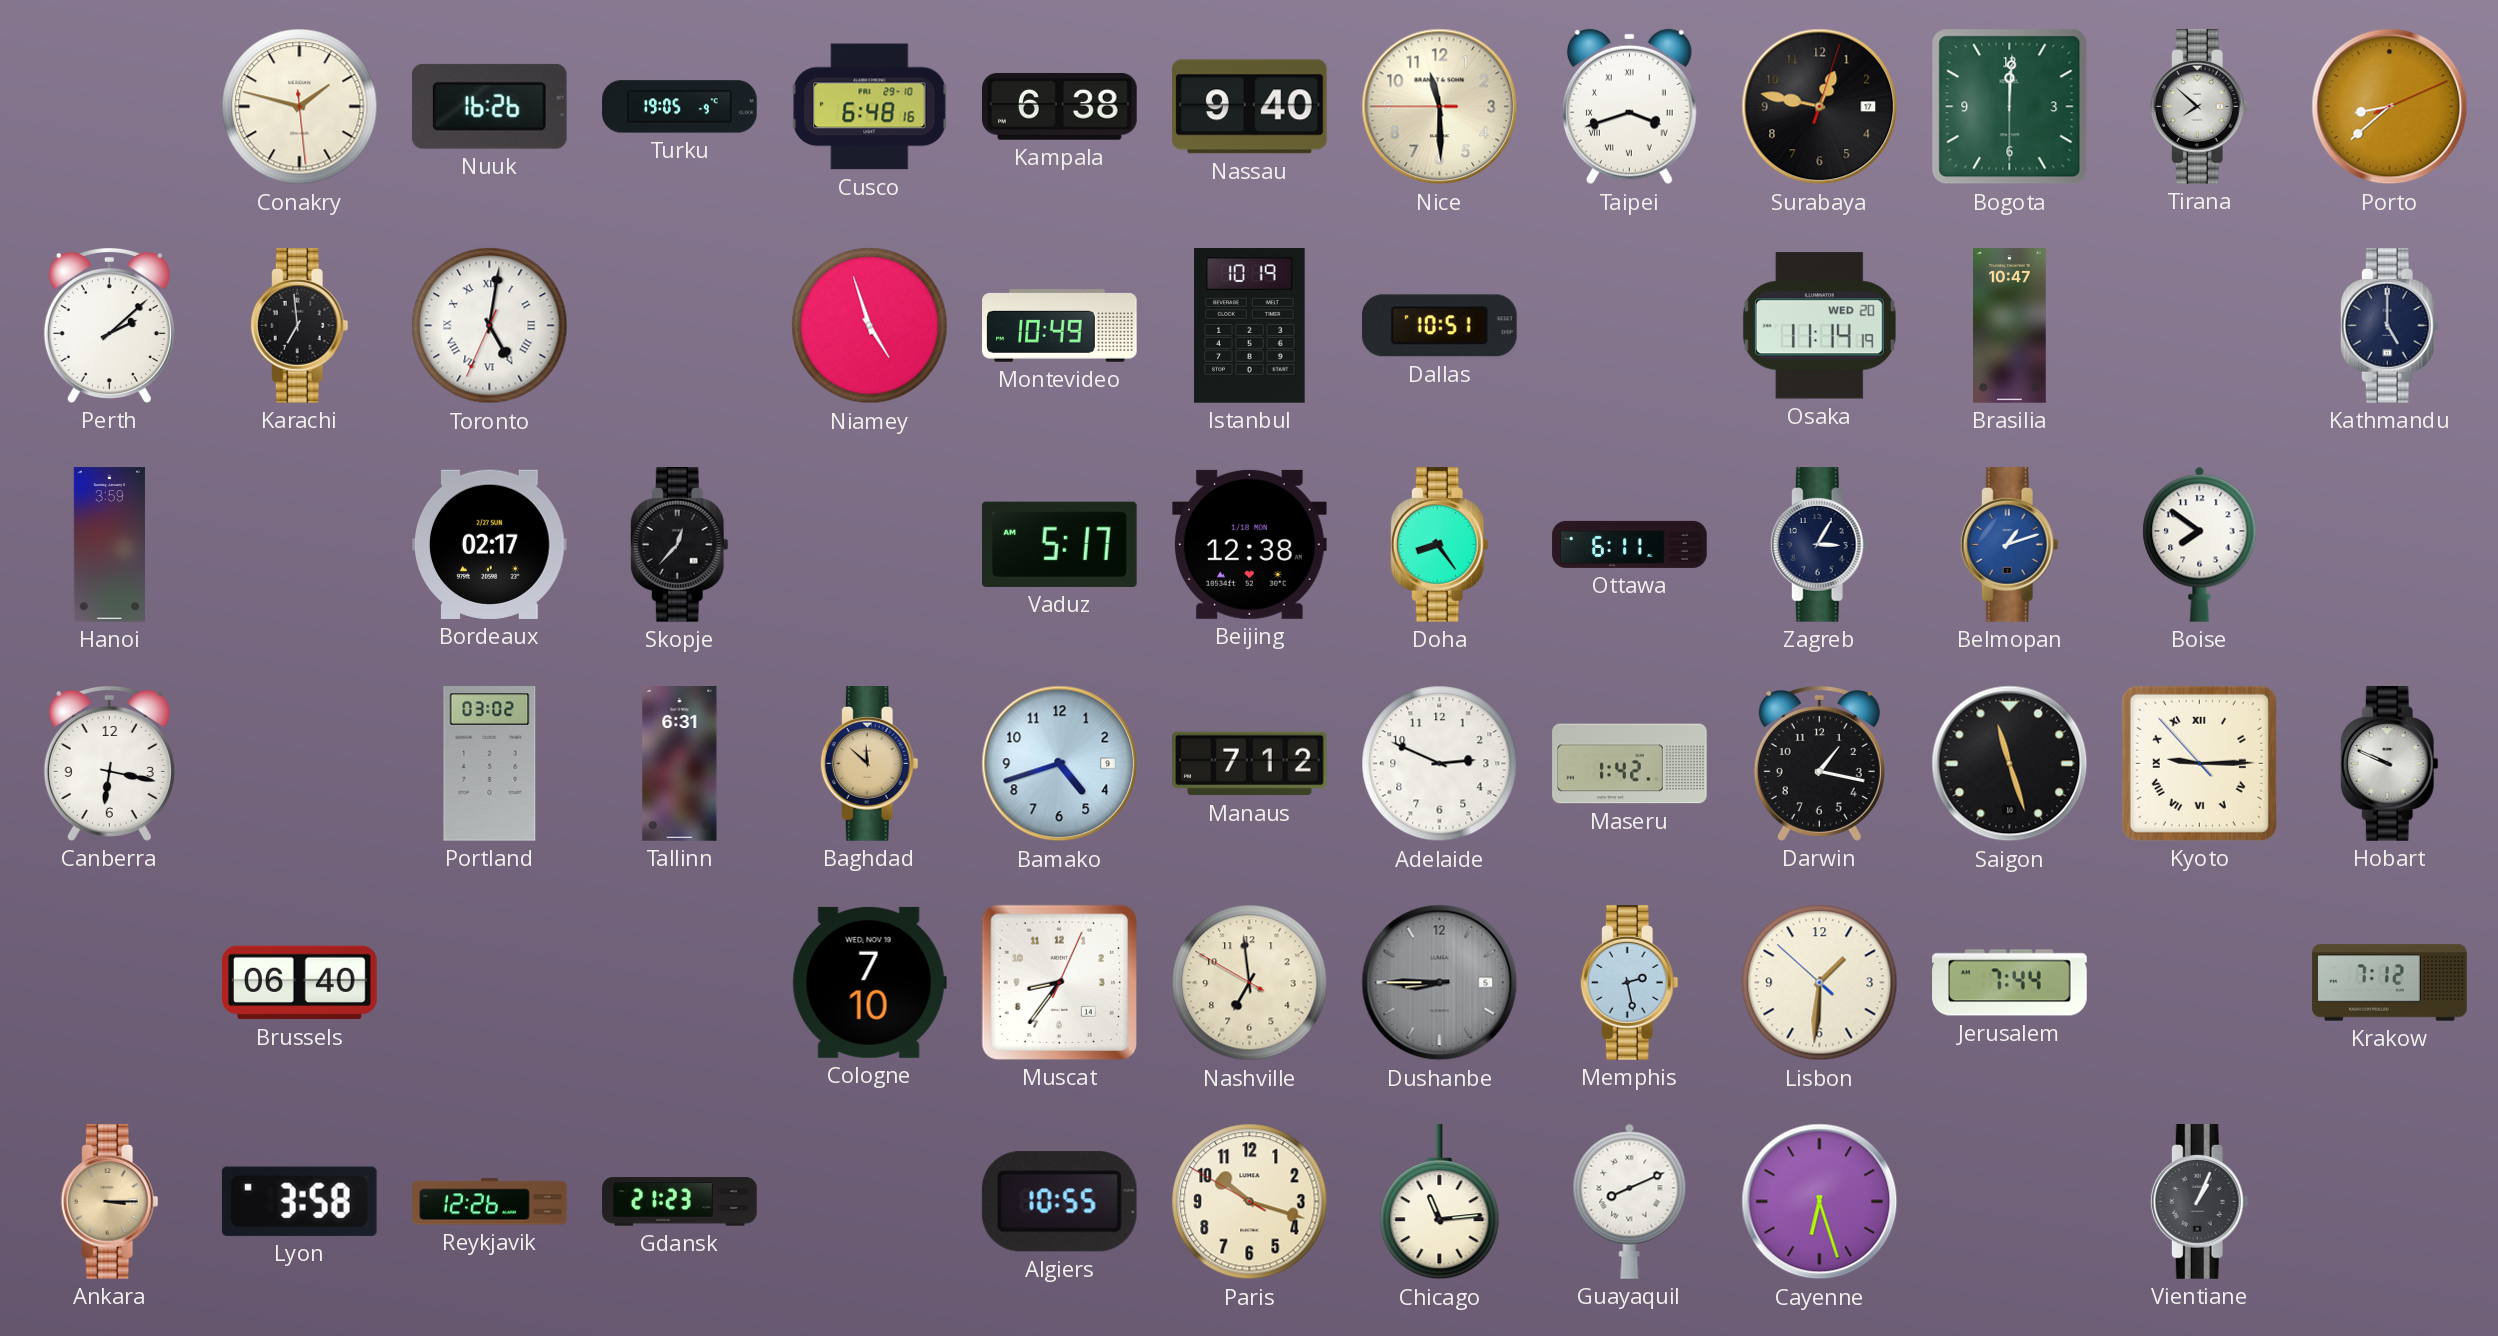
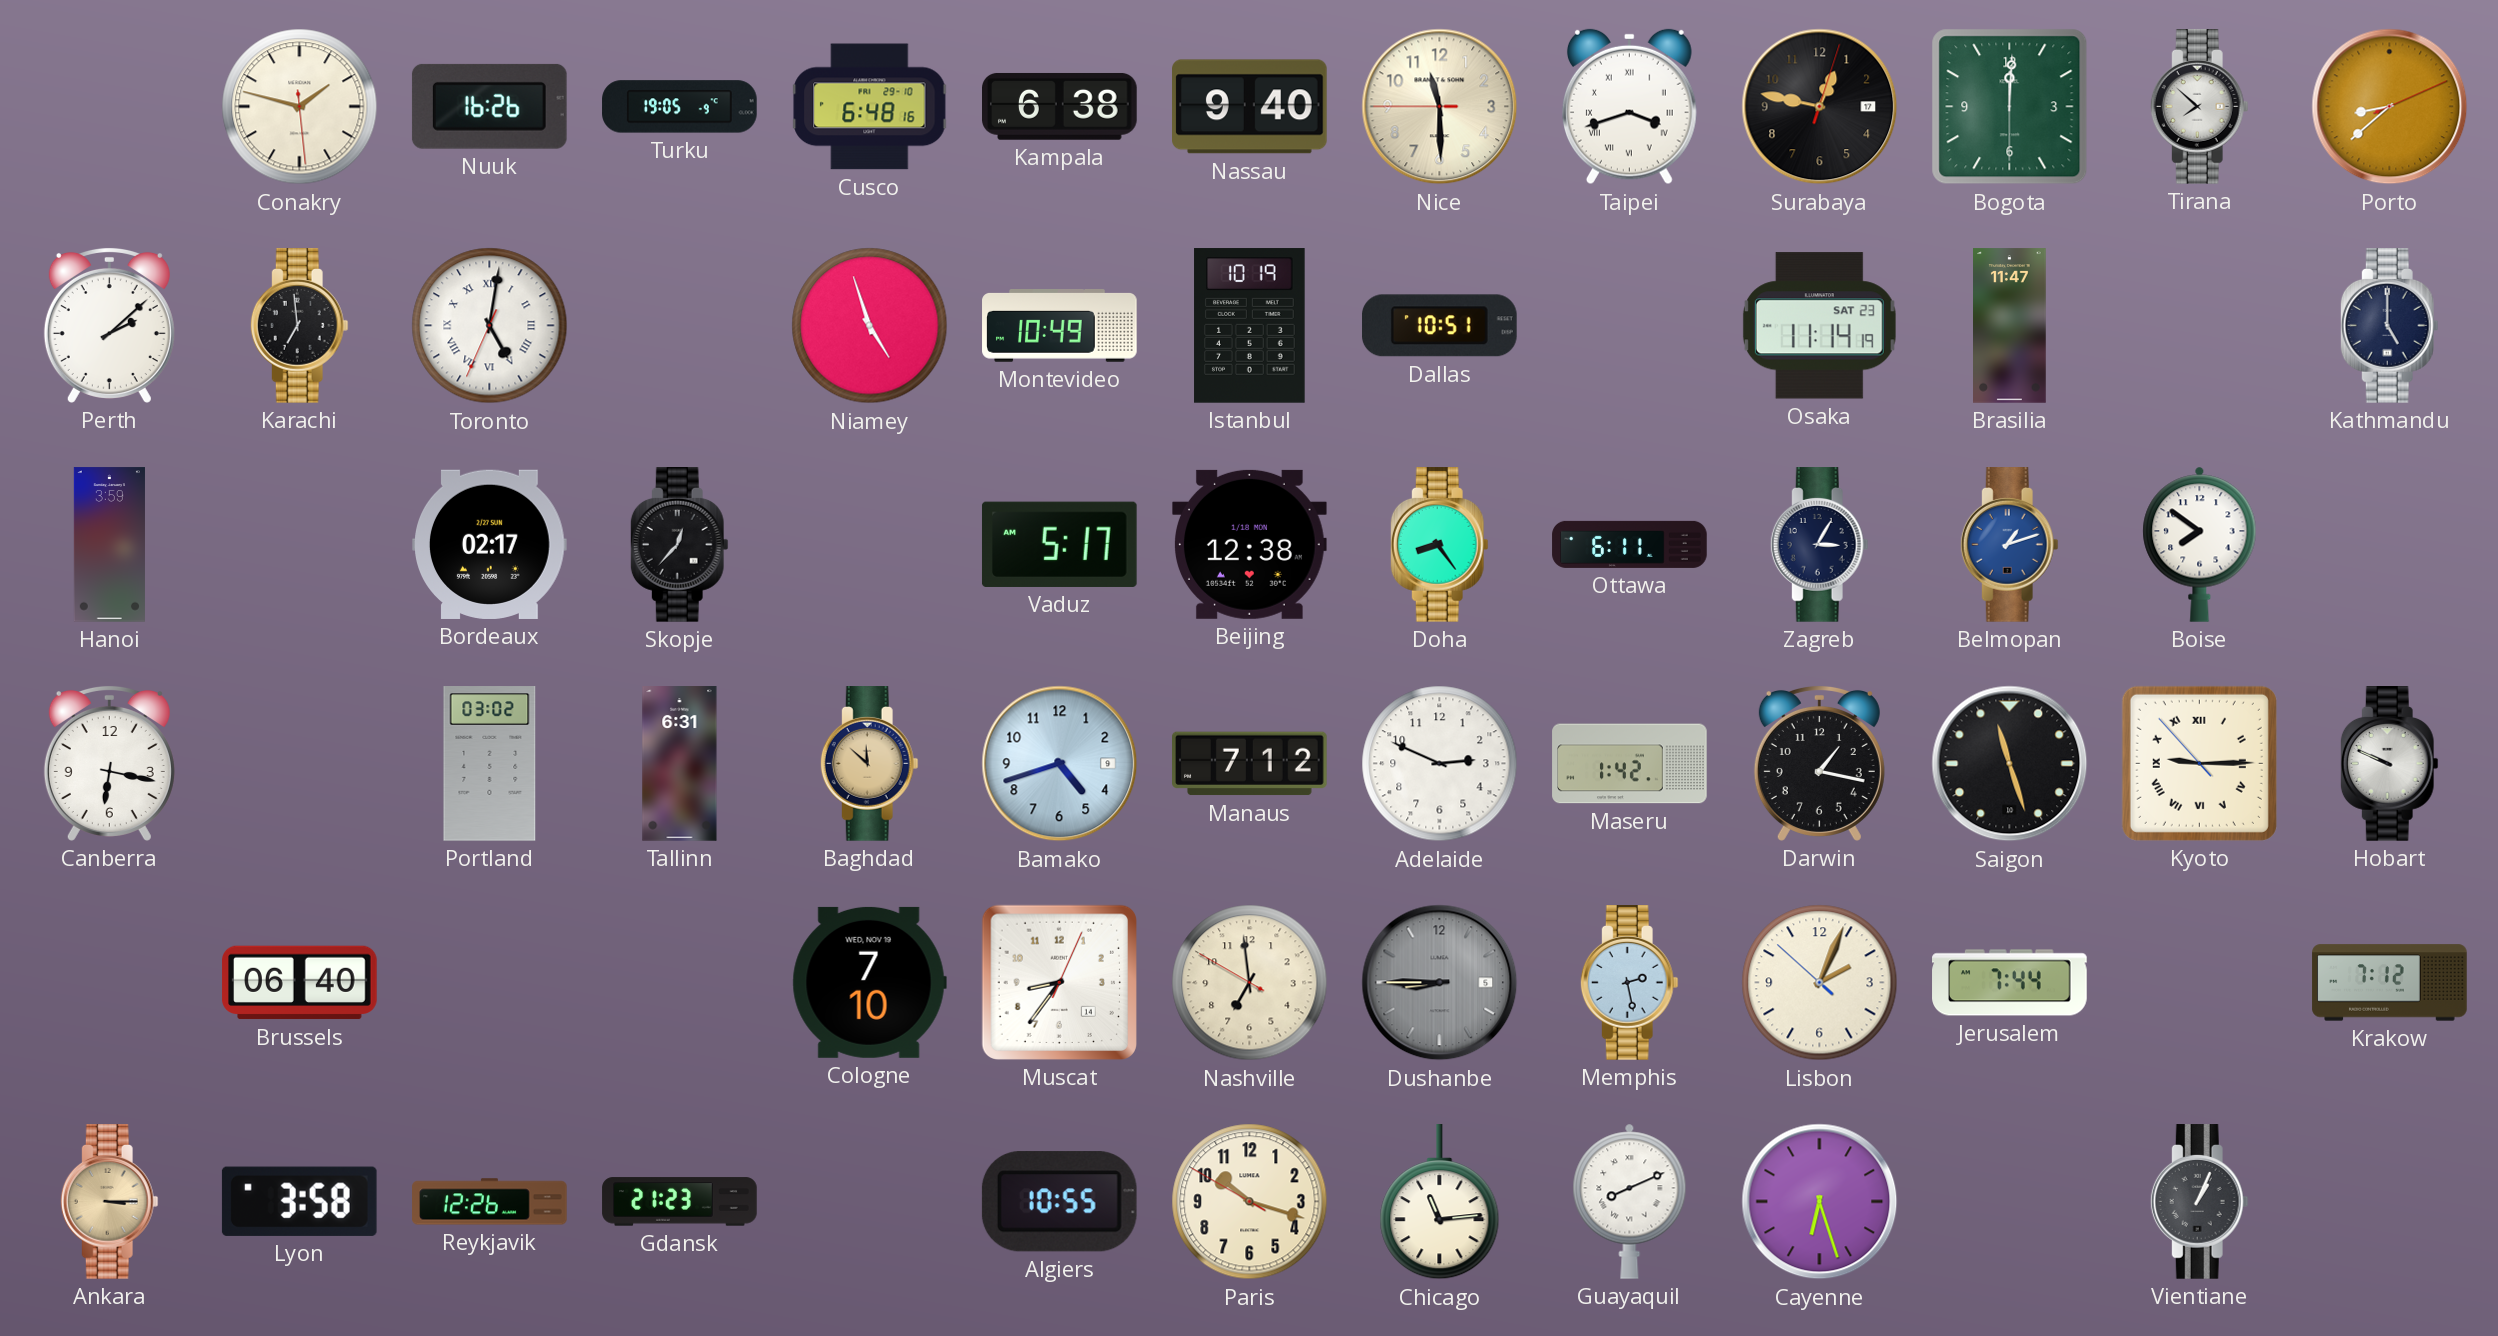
Osaka date: WED 20 -> SAT 23 (1819, 326)
Brasilia: 10:47 -> 11:47 (2010, 326)
Lisbon: 1:30 -> 2:03 (1820, 983)
